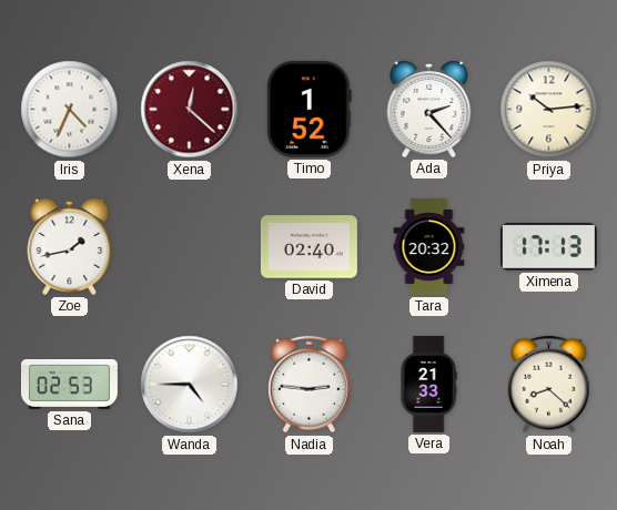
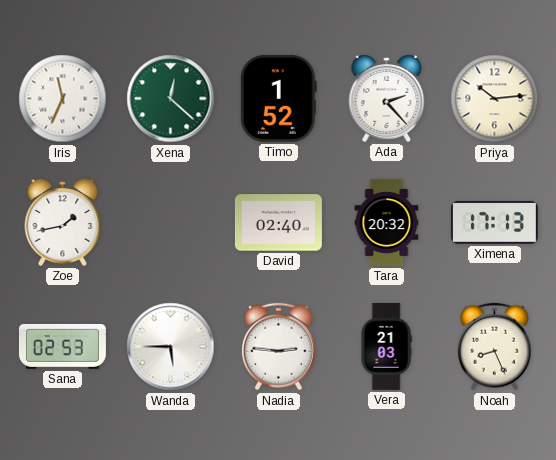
Iris: 4:34 -> 11:34 (63, 99)
Xena dial: burgundy -> green (171, 99)
Wanda: 4:45 -> 5:45 (171, 347)
Vera: 21:33 -> 21:03 (386, 346)
Noah: 8:22 -> 8:26 (495, 347)
